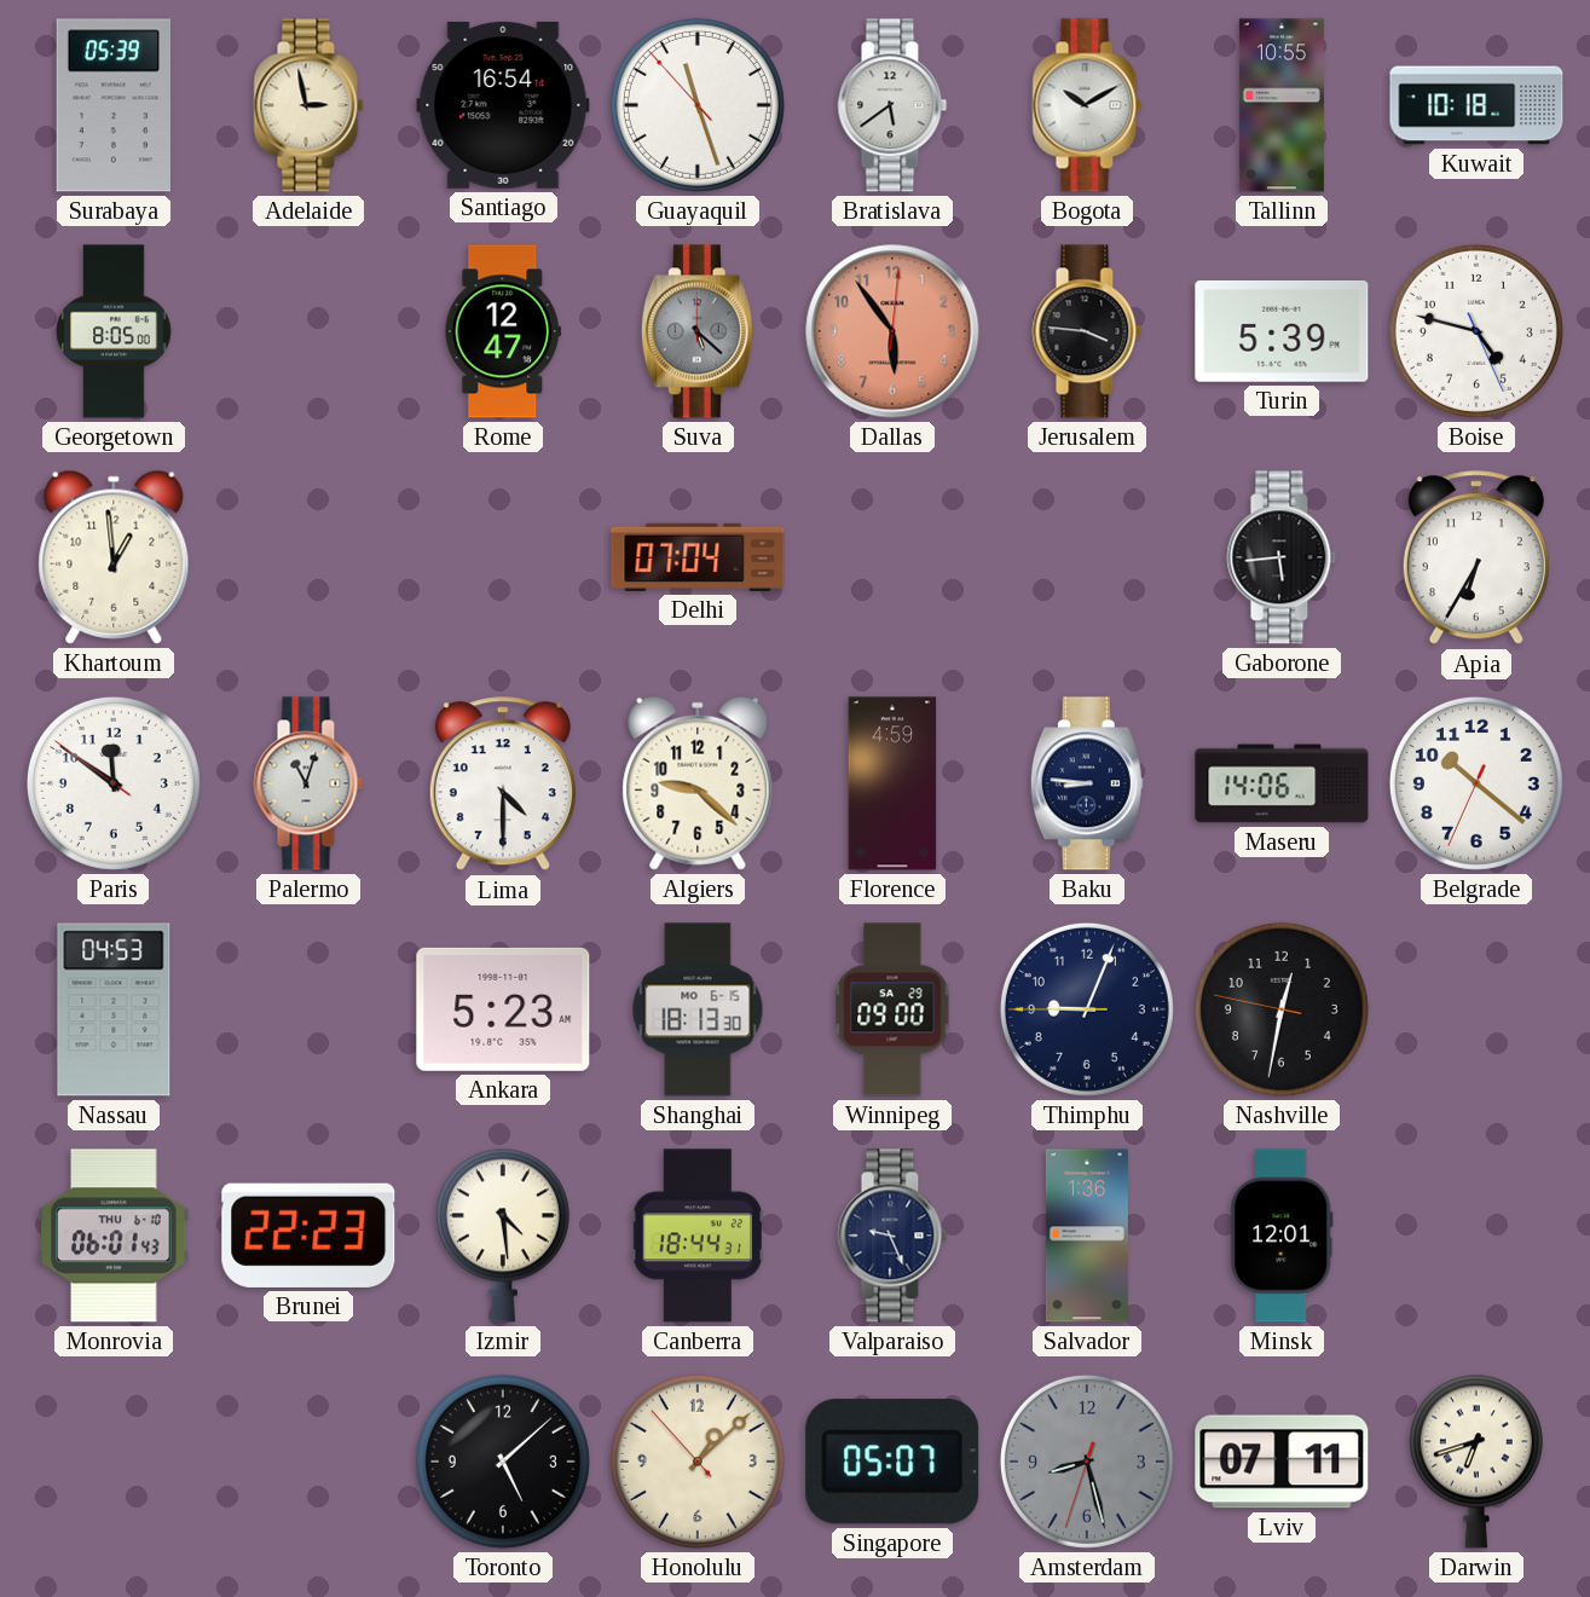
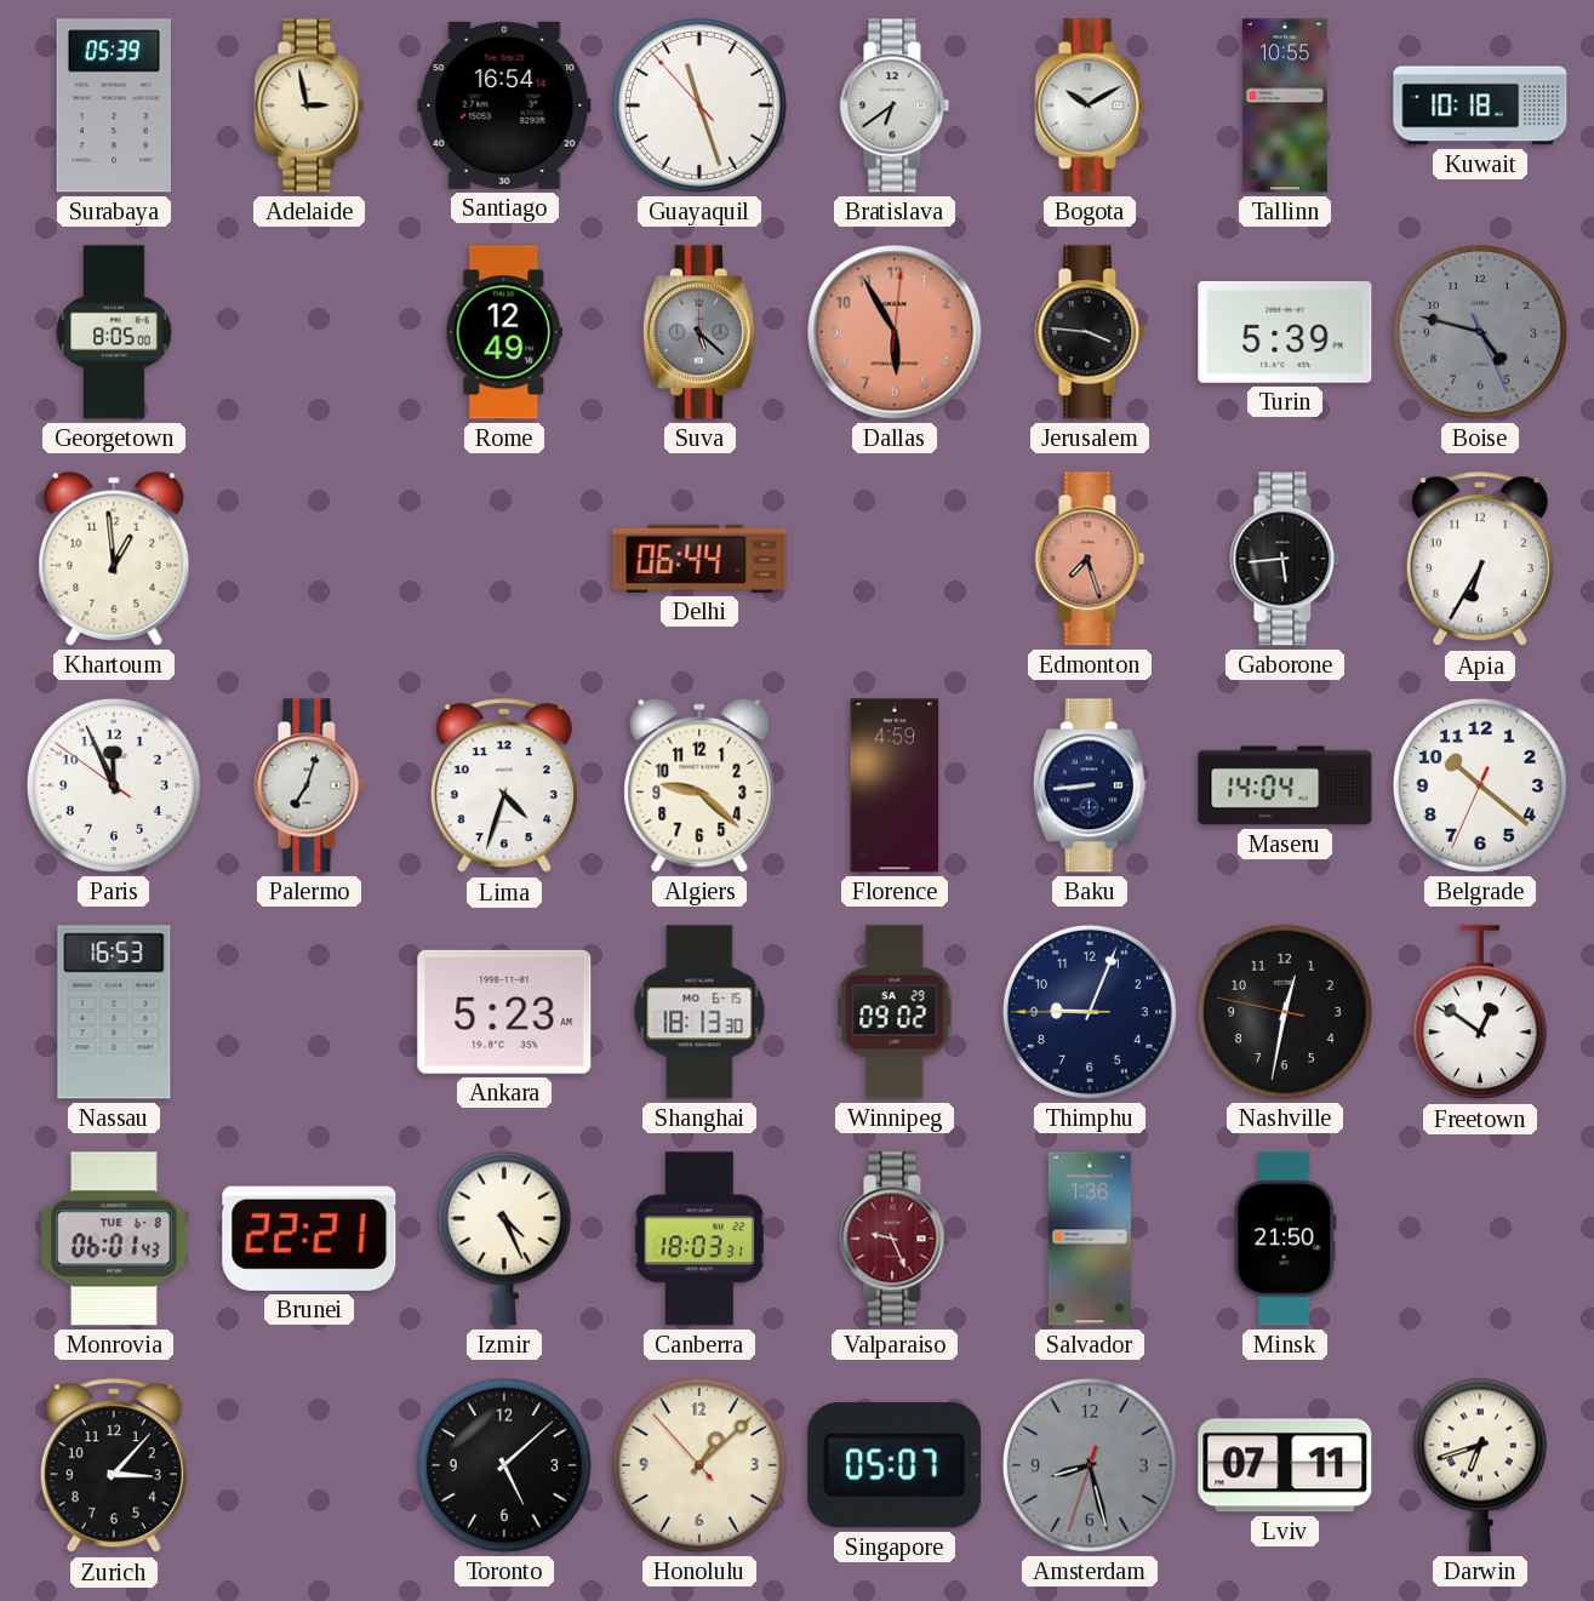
Bratislava: 5:39 -> 6:39 (895, 105)
Rome: 12:47 -> 12:49 (503, 332)
Dallas: 5:54 -> 5:55 (895, 332)
Boise dial: white -> grey (1480, 332)
Delhi: 07:04 -> 06:44 (699, 559)
Edmonton: none -> 7:27 (1090, 559)
Paris: 11:50 -> 11:55 (114, 785)
Palermo: 11:03 -> 7:03 (309, 785)
Lima: 4:30 -> 4:33 (504, 787)
Baku: 8:46 -> 8:44 (1090, 785)
Maseru: 14:06 -> 14:04 (1285, 785)
Nassau: 04:53 -> 16:53 (114, 1012)
Winnipeg: 09:00 -> 09:02 (895, 1012)
Freetown: none -> 12:51 (1480, 1013)
Monrovia date: THU 6-10 -> TUE 6-8 (114, 1239)
Brunei: 22:23 -> 22:21 (309, 1239)
Izmir: 4:29 -> 4:26 (504, 1239)
Canberra: 18:44 -> 18:03 (699, 1239)
Valparaiso dial: navy -> burgundy (895, 1239)
Minsk: 12:01 -> 21:50 (1285, 1239)
Zurich: none -> 3:07 (114, 1466)
